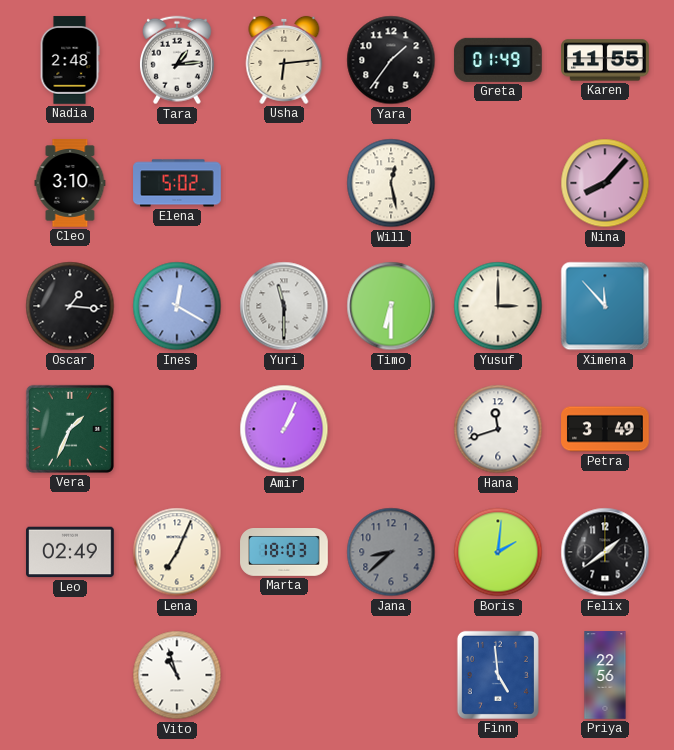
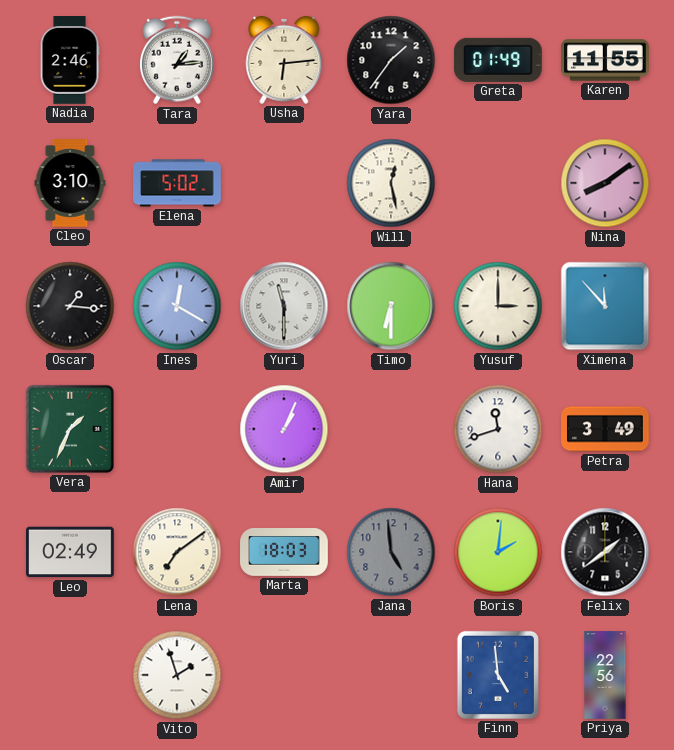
Nadia: 2:48 -> 2:46 (70, 60)
Nina: 8:07 -> 8:09 (605, 183)
Lena: 7:04 -> 7:09 (177, 552)
Jana: 8:38 -> 4:59 (391, 552)
Vito: 10:57 -> 1:57 (177, 675)
